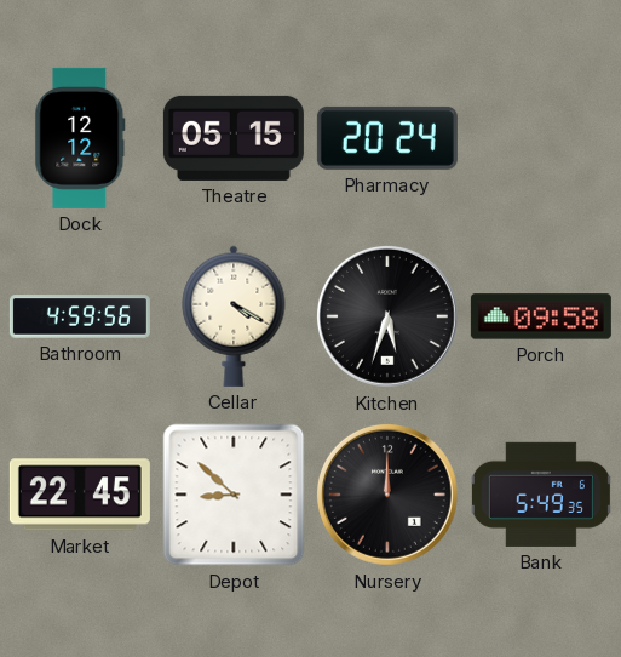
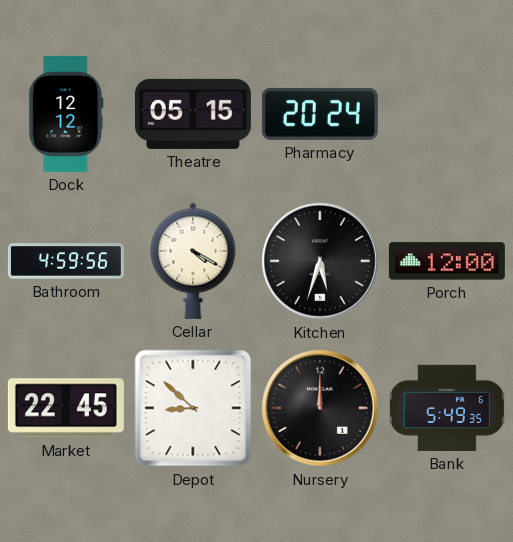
Porch: 09:58 -> 12:00 (447, 261)
